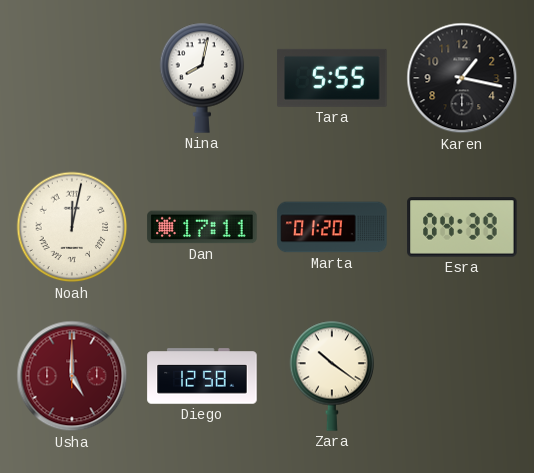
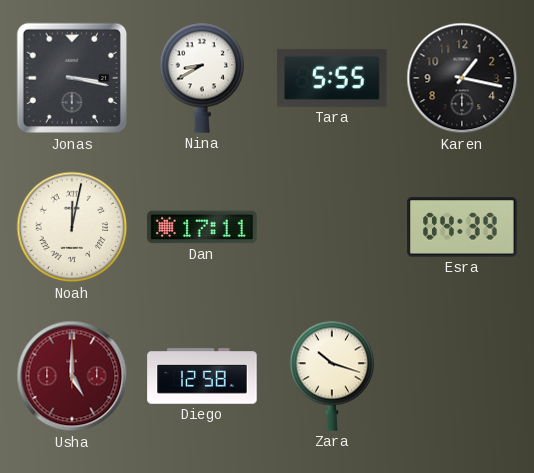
Jonas: none -> 3:17 (72, 78)
Nina: 8:02 -> 8:40 (202, 78)
Marta: 01:20 -> none (332, 227)
Zara: 10:21 -> 10:18 (332, 376)
